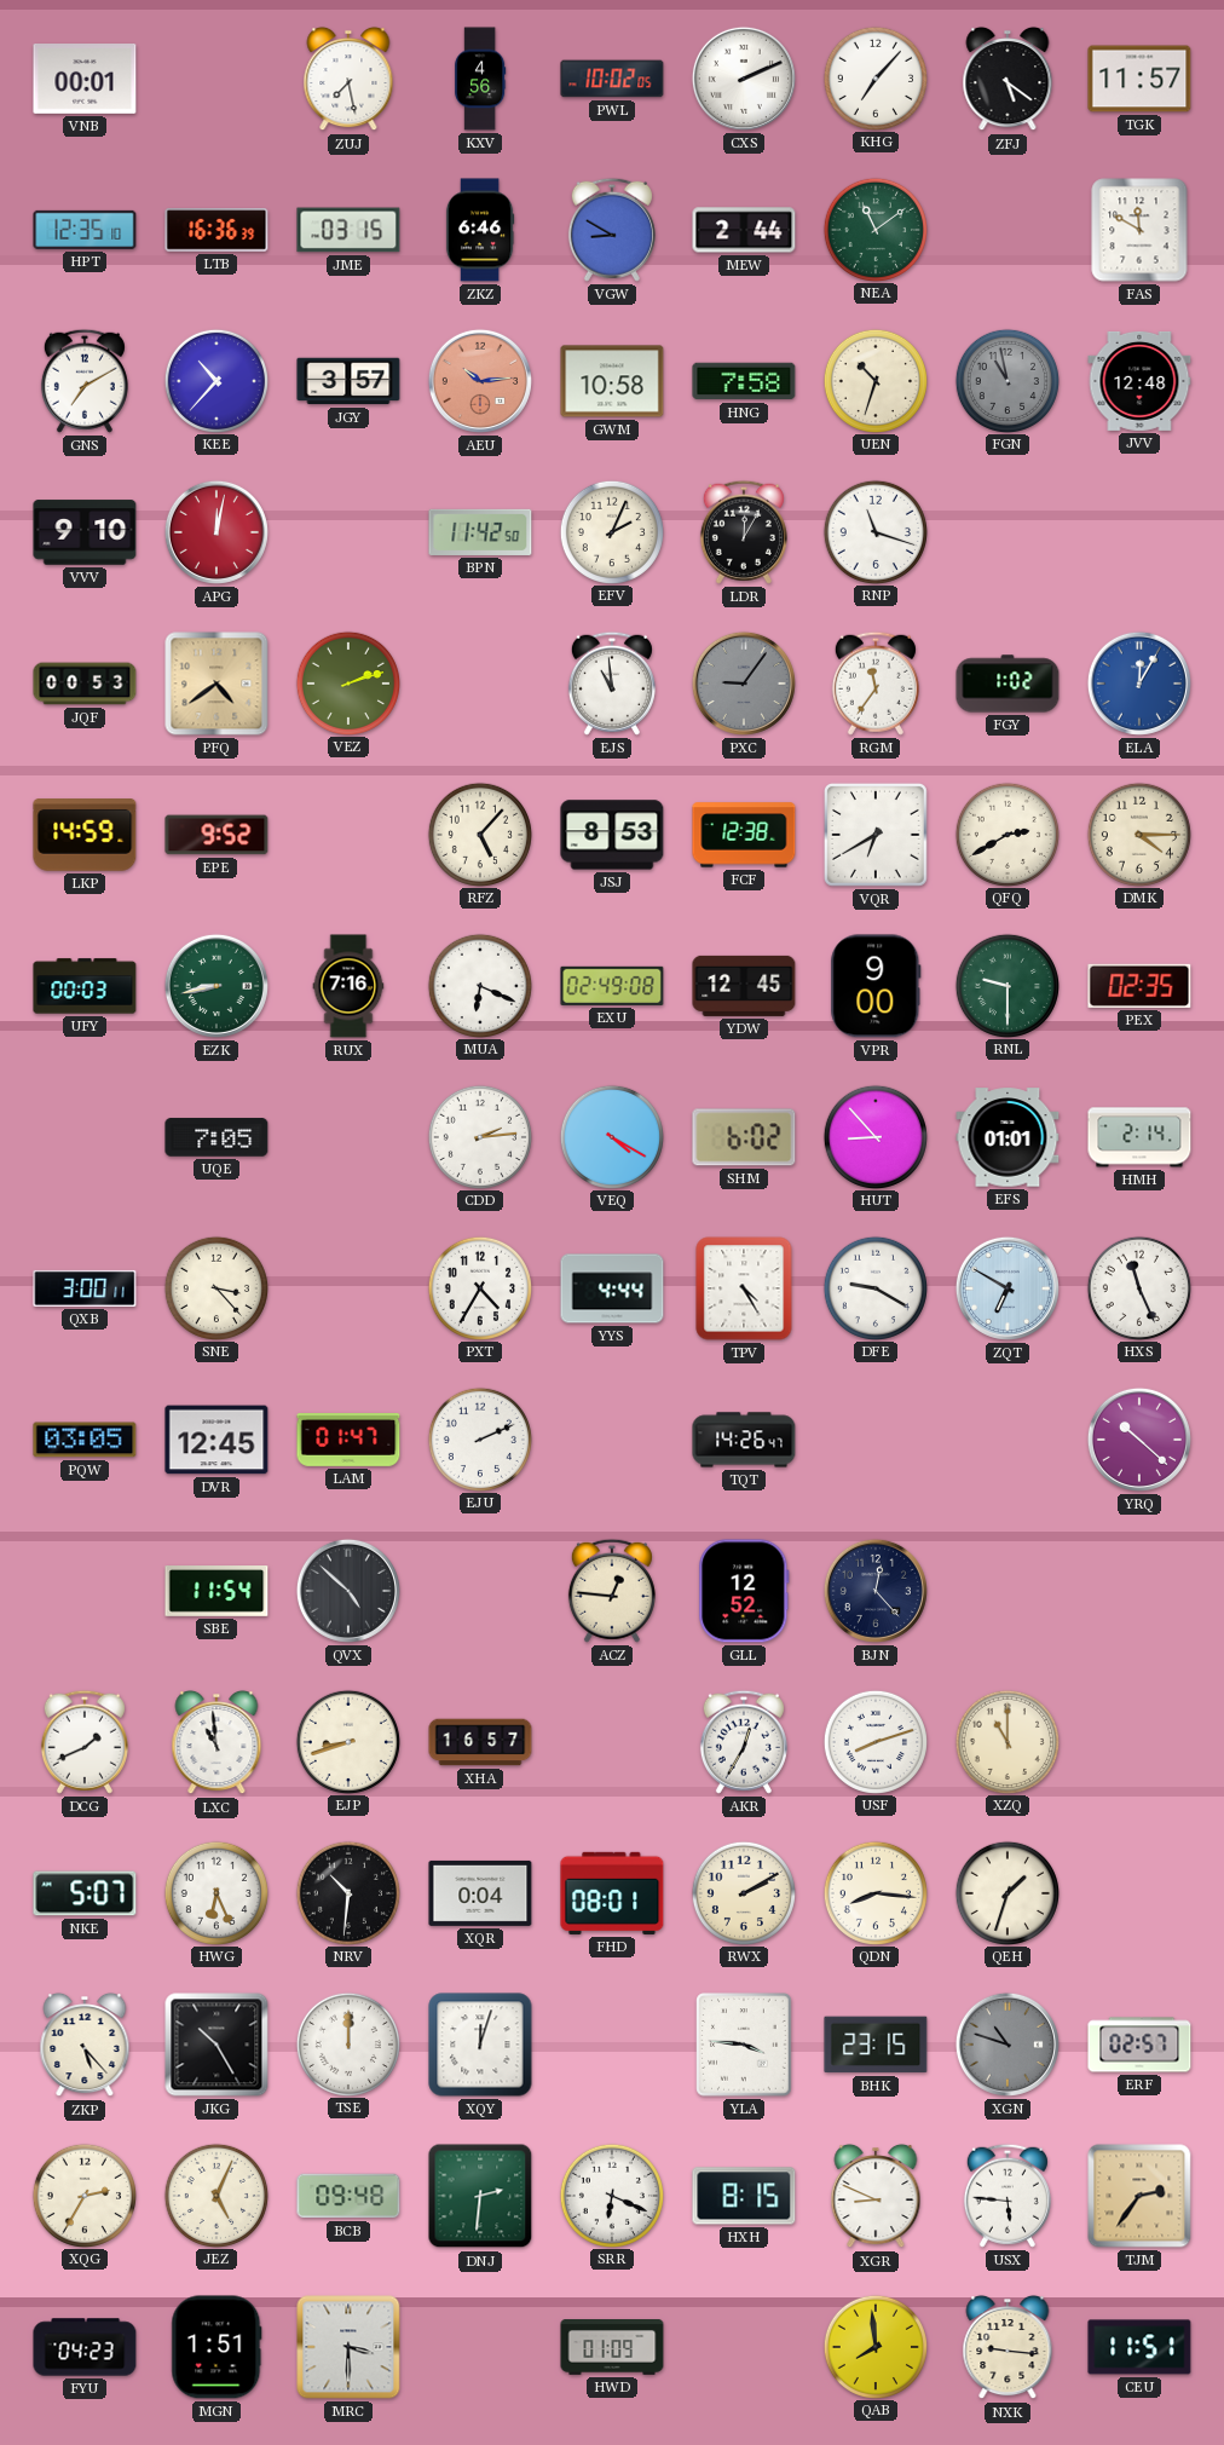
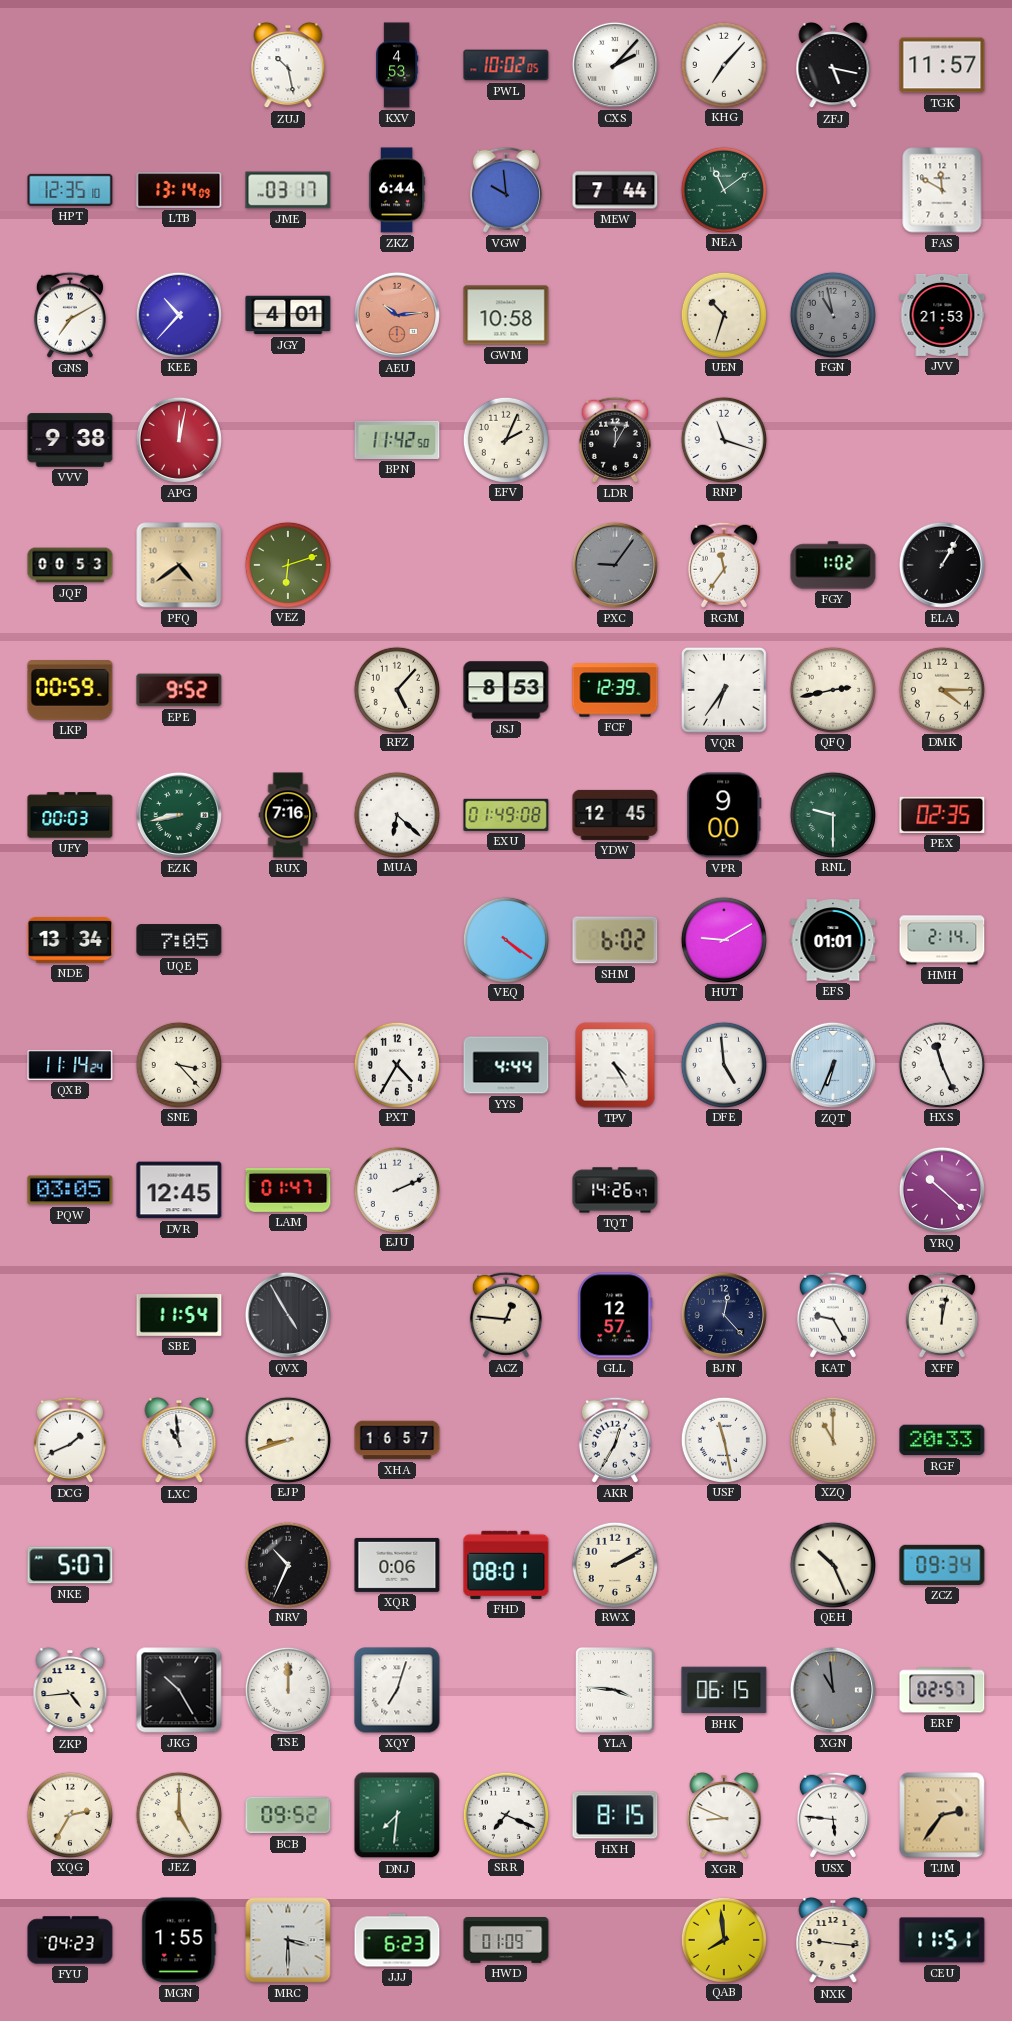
VNB: 00:01 -> none (85, 80)
ZUJ: 7:28 -> 10:28 (288, 65)
KXV: 4:56 -> 4:53 (397, 65)
CXS: 2:11 -> 2:07 (615, 65)
ZFJ: 5:21 -> 5:17 (833, 65)
LTB: 16:36 -> 13:14 (179, 190)
JME: 03:15 -> 03:17 (288, 190)
ZKZ: 6:46 -> 6:44 (397, 190)
VGW: 8:50 -> 9:59 (506, 190)
MEW: 2:44 -> 7:44 (615, 190)
JGY: 3:57 -> 4:01 (288, 315)
HNG: 7:58 -> none (744, 381)
JVV: 12:48 -> 21:53 (942, 315)
VVV: 9:10 -> 9:38 (70, 440)
VEZ: 2:12 -> 6:12 (287, 564)
EJS: 10:59 -> none (612, 684)
ELA: 12:05 -> 1:05 (942, 565)
ELA dial: blue -> black (942, 565)
LKP: 14:59 -> 00:59 (70, 690)
FCF: 12:38 -> 12:39 (615, 690)
VQR: 6:40 -> 6:36 (724, 690)
QFQ: 2:40 -> 2:43 (832, 689)
MUA: 6:19 -> 6:22 (396, 814)
EXU: 02:49 -> 01:49 (506, 815)
NDE: none -> 13:34 (70, 940)
CDD: 2:14 -> none (479, 1136)
VEQ: 4:20 -> 4:21 (505, 939)
HUT: 8:53 -> 9:10 (723, 939)
QXB: 3:00 -> 11:14 (70, 1065)
DFE: 9:20 -> 4:59 (723, 1064)
ZQT: 6:50 -> 6:34 (833, 1065)
QVX: 4:52 -> 4:55 (288, 1315)
GLL: 12:52 -> 12:57 (615, 1315)
KAT: none -> 9:25 (833, 1315)
XFF: none -> 12:02 (942, 1315)
USF: 8:12 -> 11:28 (723, 1439)
RGF: none -> 20:33 (942, 1440)
HWG: 6:26 -> none (215, 1892)
NRV: 10:31 -> 10:34 (287, 1564)
XQR: 0:04 -> 0:06 (397, 1565)
QDN: 8:16 -> none (874, 1892)
QEH: 1:33 -> 10:26 (832, 1564)
ZCZ: none -> 09:34 (942, 1565)
ZKP: 5:23 -> 4:44 (70, 1690)
XQY: 12:03 -> 7:03 (397, 1690)
BHK: 23:15 -> 06:15 (724, 1690)
XGN: 10:48 -> 10:59 (833, 1690)
JEZ: 5:04 -> 5:00 (178, 1814)
BCB: 09:48 -> 09:52 (288, 1815)
DNJ: 2:31 -> 7:31 (397, 1815)
SRR: 6:19 -> 7:19 (505, 1814)
MGN: 1:51 -> 1:55 (179, 1940)
JJJ: none -> 6:23 (397, 1940)
